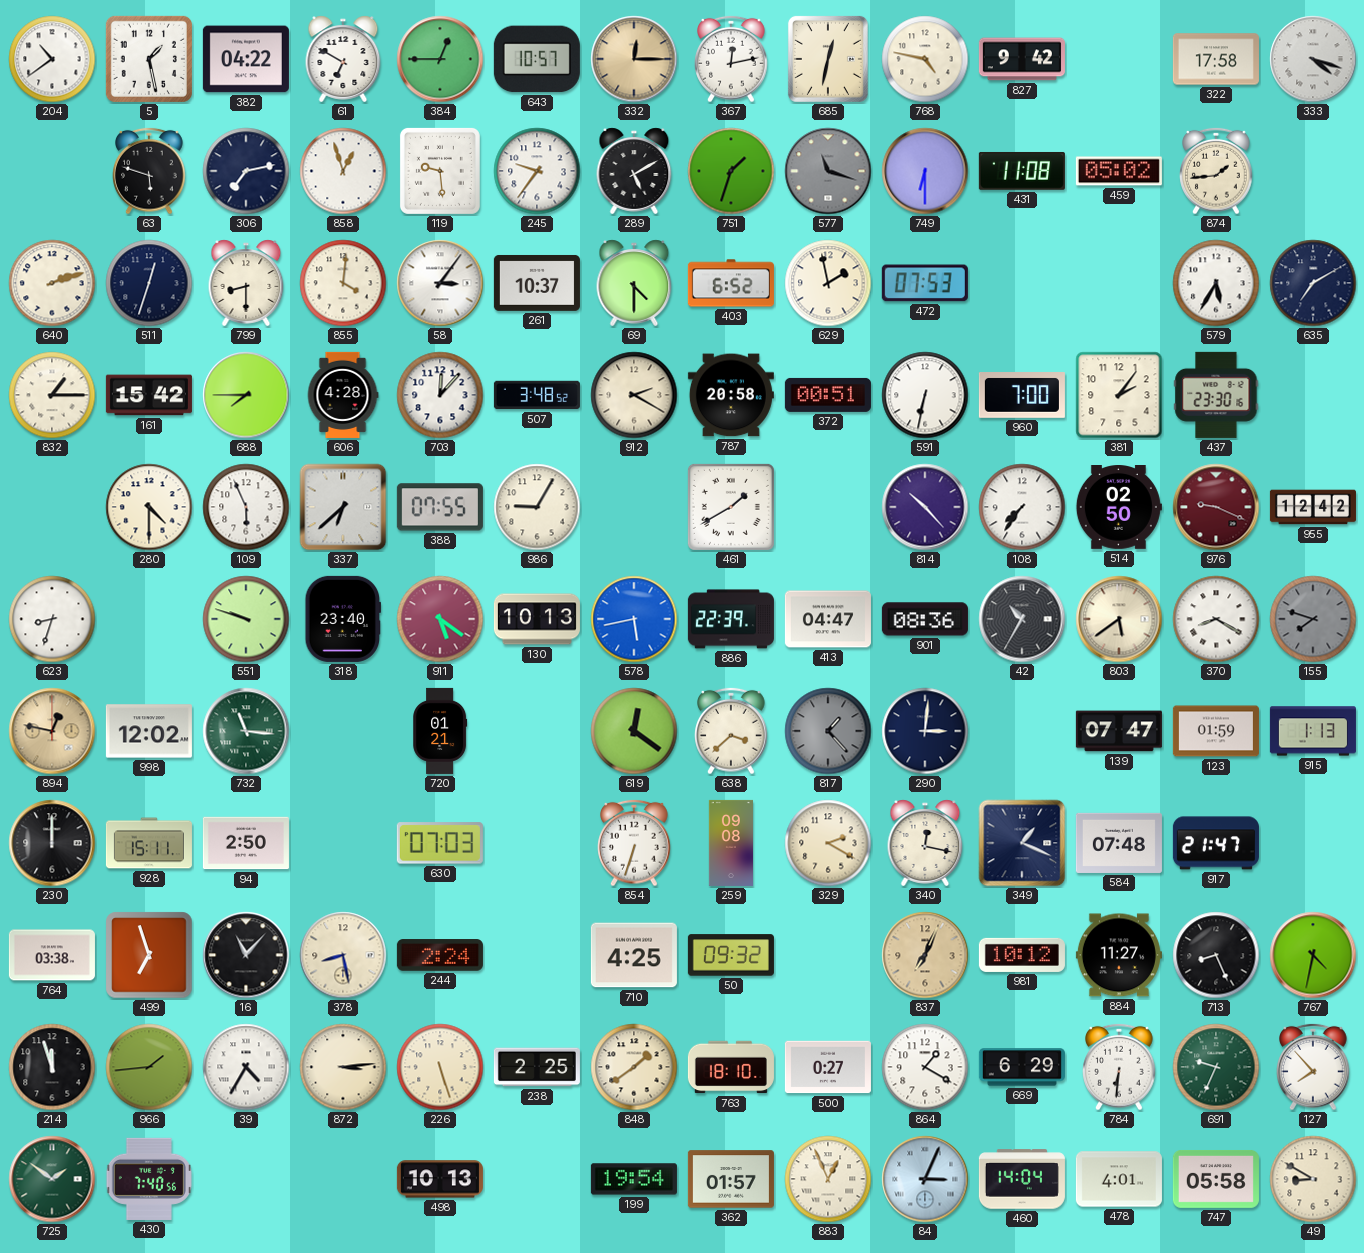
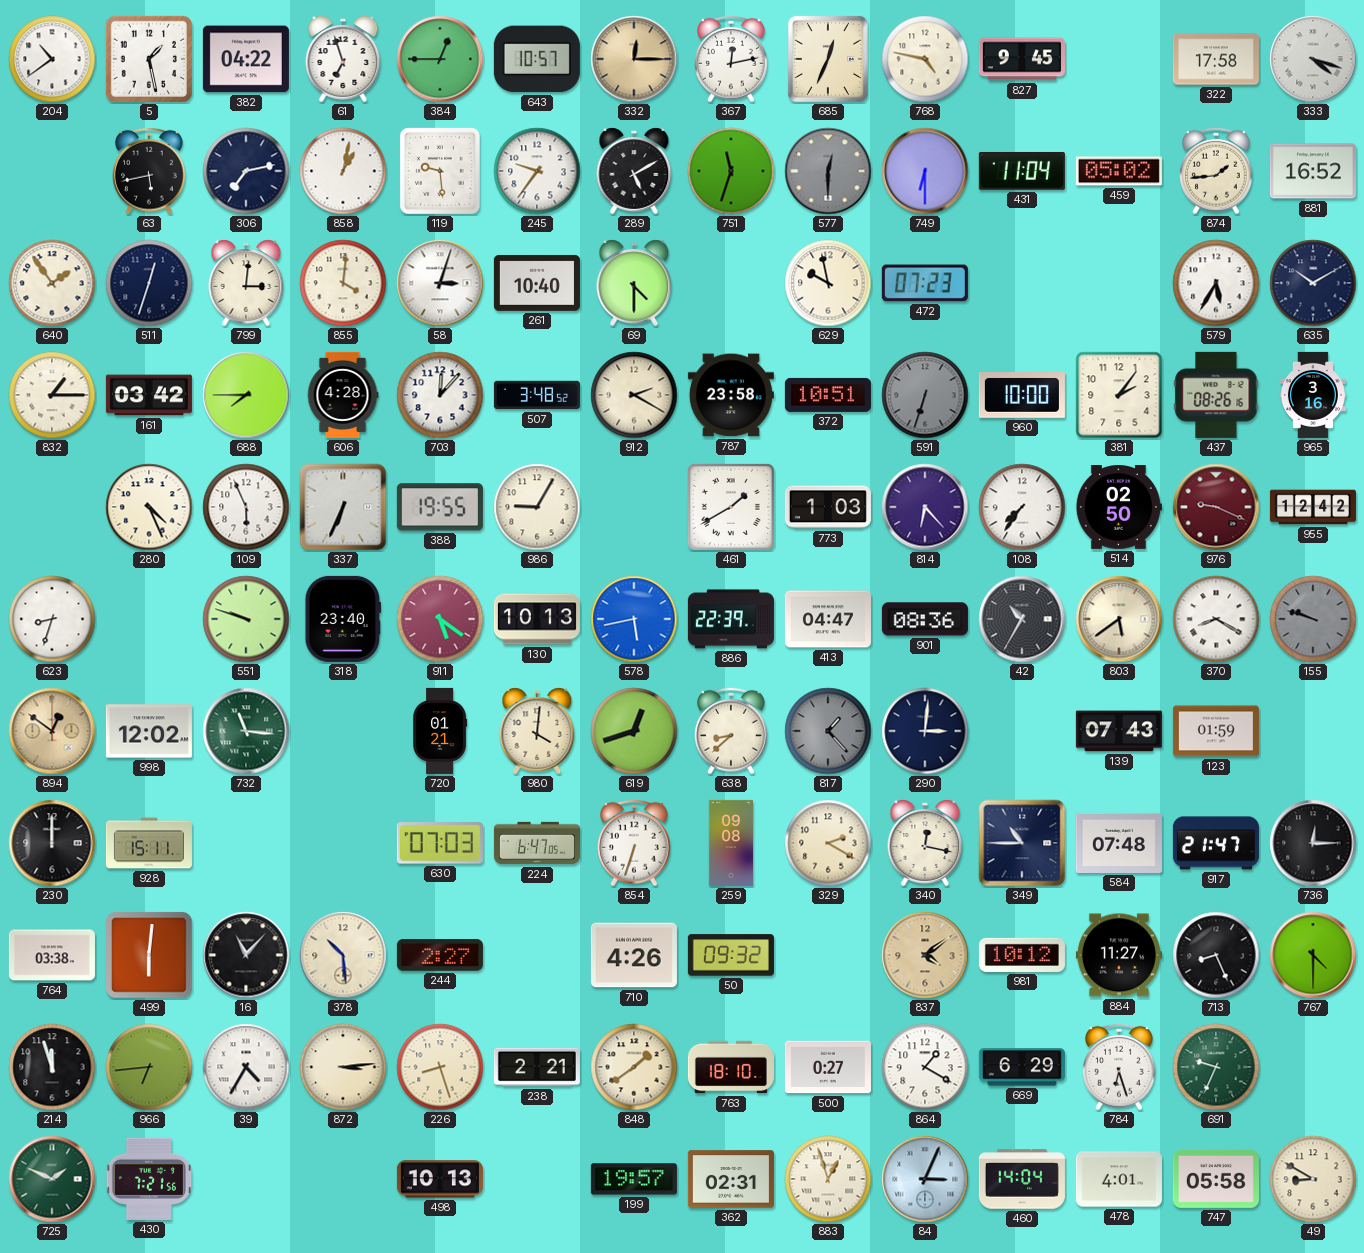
61: 6:50 -> 6:57 (343, 59)
685: 12:32 -> 12:34 (828, 59)
827: 9:42 -> 9:45 (1022, 59)
63: 5:48 -> 5:43 (149, 171)
858: 12:57 -> 1:02 (343, 171)
751: 1:33 -> 11:33 (731, 171)
577: 11:18 -> 12:30 (828, 171)
431: 11:08 -> 11:04 (1022, 171)
881: none -> 16:52 (1313, 171)
640: 2:12 -> 1:54 (52, 283)
799: 8:30 -> 3:01 (246, 283)
58: 3:06 -> 3:03 (440, 283)
261: 10:37 -> 10:40 (537, 283)
403: 6:52 -> none (731, 283)
629: 1:58 -> 9:58 (828, 283)
472: 07:53 -> 07:23 (925, 283)
635: 7:10 -> 10:10 (1313, 283)
161: 15:42 -> 03:42 (149, 395)
787: 20:58 -> 23:58 (731, 395)
372: 00:51 -> 10:51 (828, 395)
591: 6:32 -> 6:33 (925, 395)
591 dial: white -> grey (925, 395)
960: 7:00 -> 10:00 (1022, 396)
437: 23:30 -> 08:26 (1216, 395)
965: none -> 3:16 (1313, 395)
280: 4:30 -> 4:26 (149, 507)
337: 6:38 -> 6:34 (343, 507)
388: 07:55 -> 19:55 (440, 507)
773: none -> 1:03 (828, 507)
814: 10:23 -> 6:23 (925, 507)
155: 7:48 -> 9:48 (1313, 619)
894: 12:47 -> 12:51 (52, 731)
980: none -> 4:01 (537, 731)
619: 12:21 -> 12:42 (634, 731)
638: 3:38 -> 8:38 (731, 731)
139: 07:47 -> 07:43 (1119, 731)
915: 1:13 -> none (1313, 731)
94: 2:50 -> none (246, 843)
224: none -> 6:47 (537, 843)
349: 1:19 -> 10:45 (1022, 843)
736: none -> 12:15 (1313, 843)
499: 6:57 -> 6:01 (149, 955)
378: 8:28 -> 10:29 (343, 955)
244: 2:24 -> 2:27 (440, 955)
710: 4:25 -> 4:26 (634, 955)
837: 7:04 -> 4:09 (925, 955)
767: 4:32 -> 4:30 (1313, 955)
966: 1:44 -> 6:44 (149, 1067)
226: 5:27 -> 8:27 (440, 1067)
238: 2:25 -> 2:21 (537, 1067)
784: 6:31 -> 6:27 (1119, 1067)
127: 7:53 -> none (1313, 1067)
725: 1:51 -> 1:49 (52, 1179)
430: 7:40 -> 7:21 (149, 1179)
199: 19:54 -> 19:57 (634, 1179)
362: 01:57 -> 02:31 (731, 1179)
883: 12:56 -> 12:57 (828, 1179)
